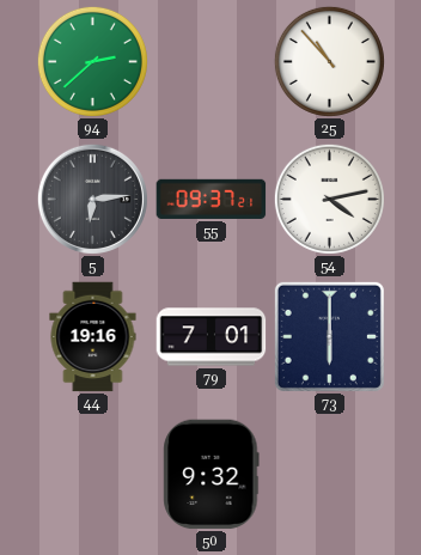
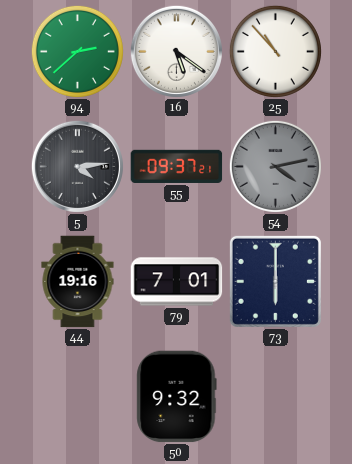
16: none -> 5:21 (176, 51)
5: 6:14 -> 4:14 (77, 166)
54 dial: white -> grey (275, 166)
